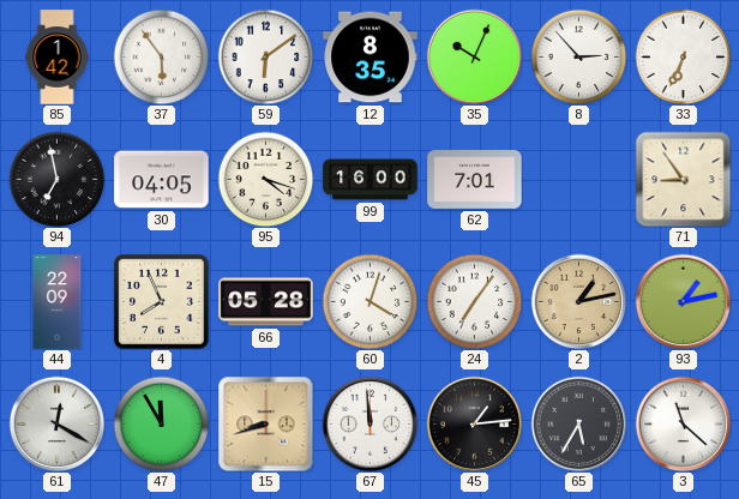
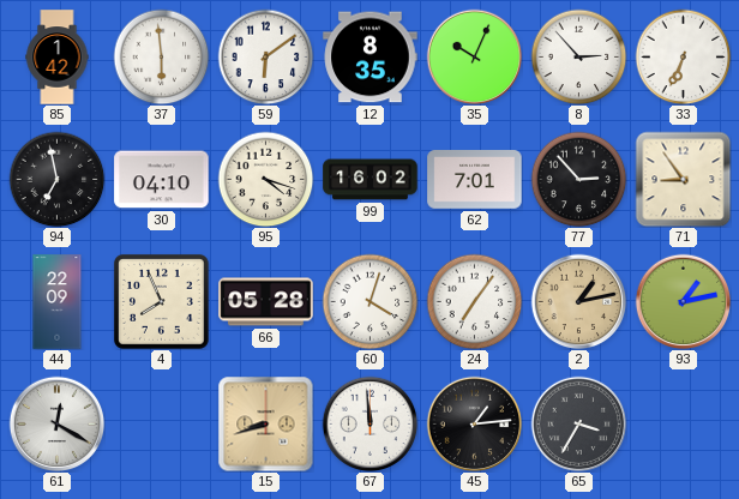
37: 5:54 -> 5:59 (161, 56)
30: 04:05 -> 04:10 (162, 180)
99: 16:00 -> 16:02 (371, 180)
77: none -> 2:53 (578, 179)
47: 11:55 -> none (161, 423)
65: 5:35 -> 3:35 (578, 423)
3: 11:22 -> none (683, 423)
